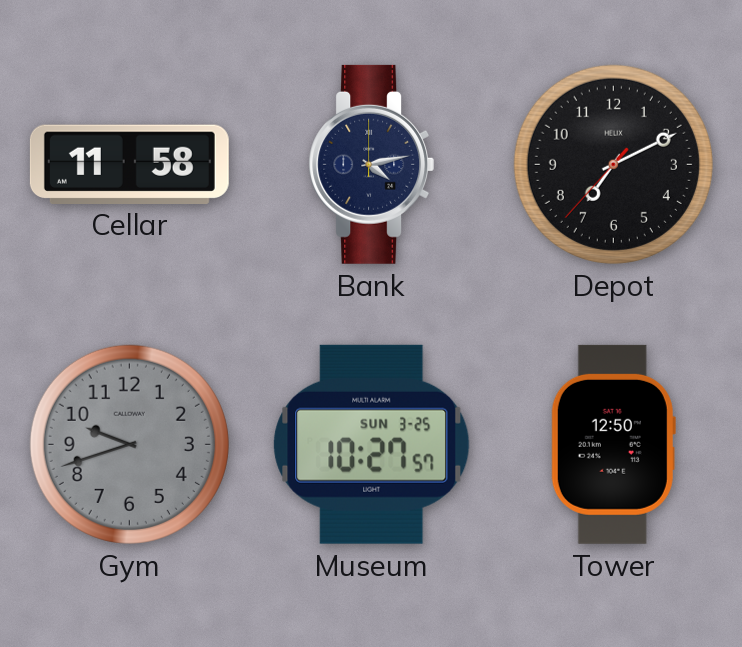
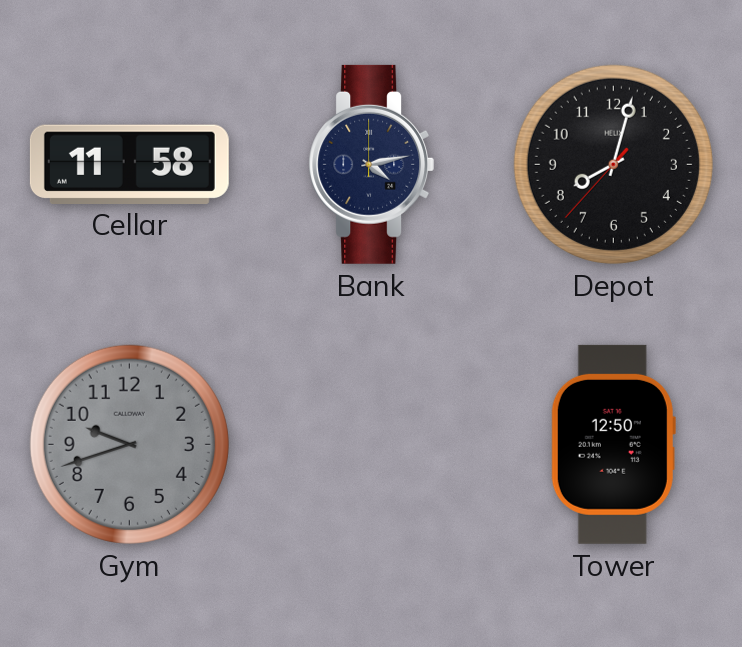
Depot: 7:10 -> 8:02 (613, 164)
Museum: 10:27 -> none (372, 444)
